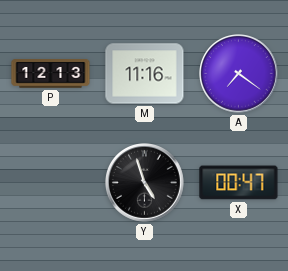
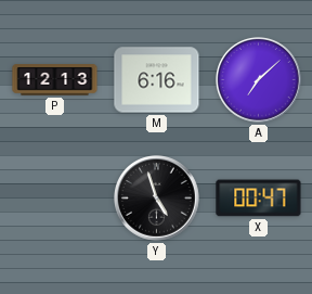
M: 11:16 -> 6:16 (157, 80)
A: 7:21 -> 7:08 (259, 80)
